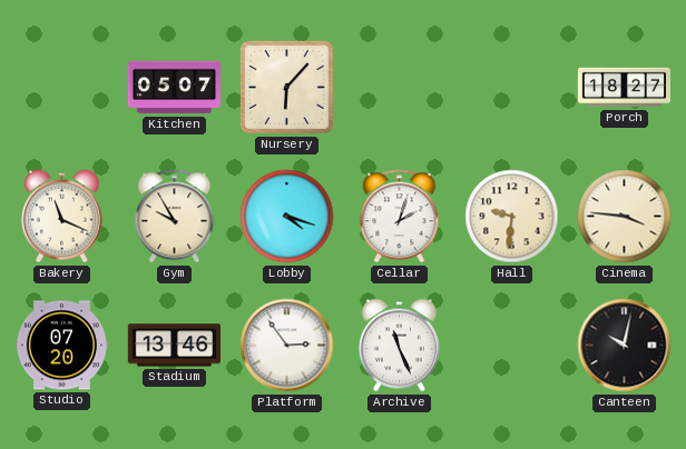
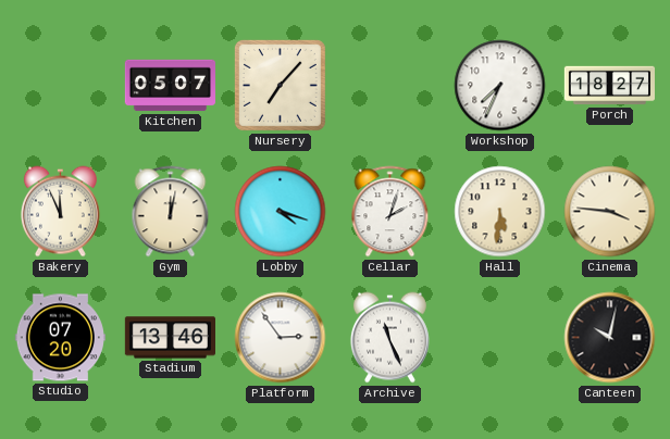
Nursery: 6:07 -> 7:07 (280, 85)
Workshop: none -> 7:34 (500, 86)
Bakery: 11:19 -> 11:56 (60, 212)
Gym: 9:55 -> 12:02 (171, 212)
Hall: 9:31 -> 5:31 (500, 212)
